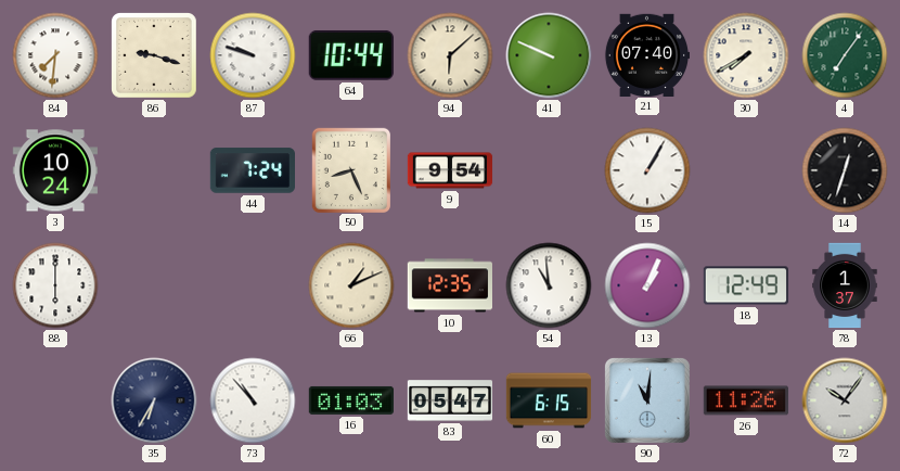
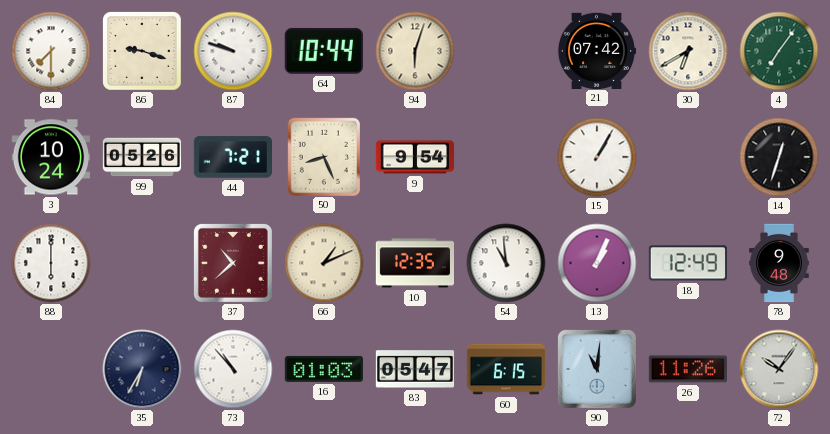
84: 7:31 -> 7:30 (51, 51)
94: 6:08 -> 6:03 (415, 51)
41: 9:49 -> none (549, 55)
21: 07:40 -> 07:42 (596, 50)
30: 7:40 -> 6:40 (688, 51)
99: none -> 05:26 (142, 157)
44: 7:24 -> 7:21 (232, 157)
37: none -> 10:38 (233, 263)
78: 1:37 -> 9:48 (779, 263)
